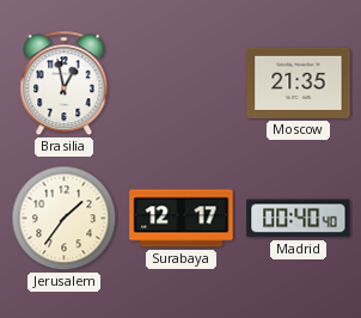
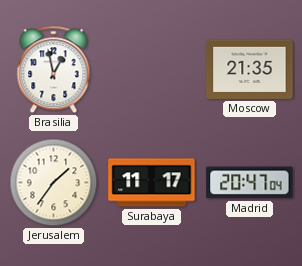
Surabaya: 12:17 -> 11:17 (152, 183)
Madrid: 00:40 -> 20:47 (250, 183)
